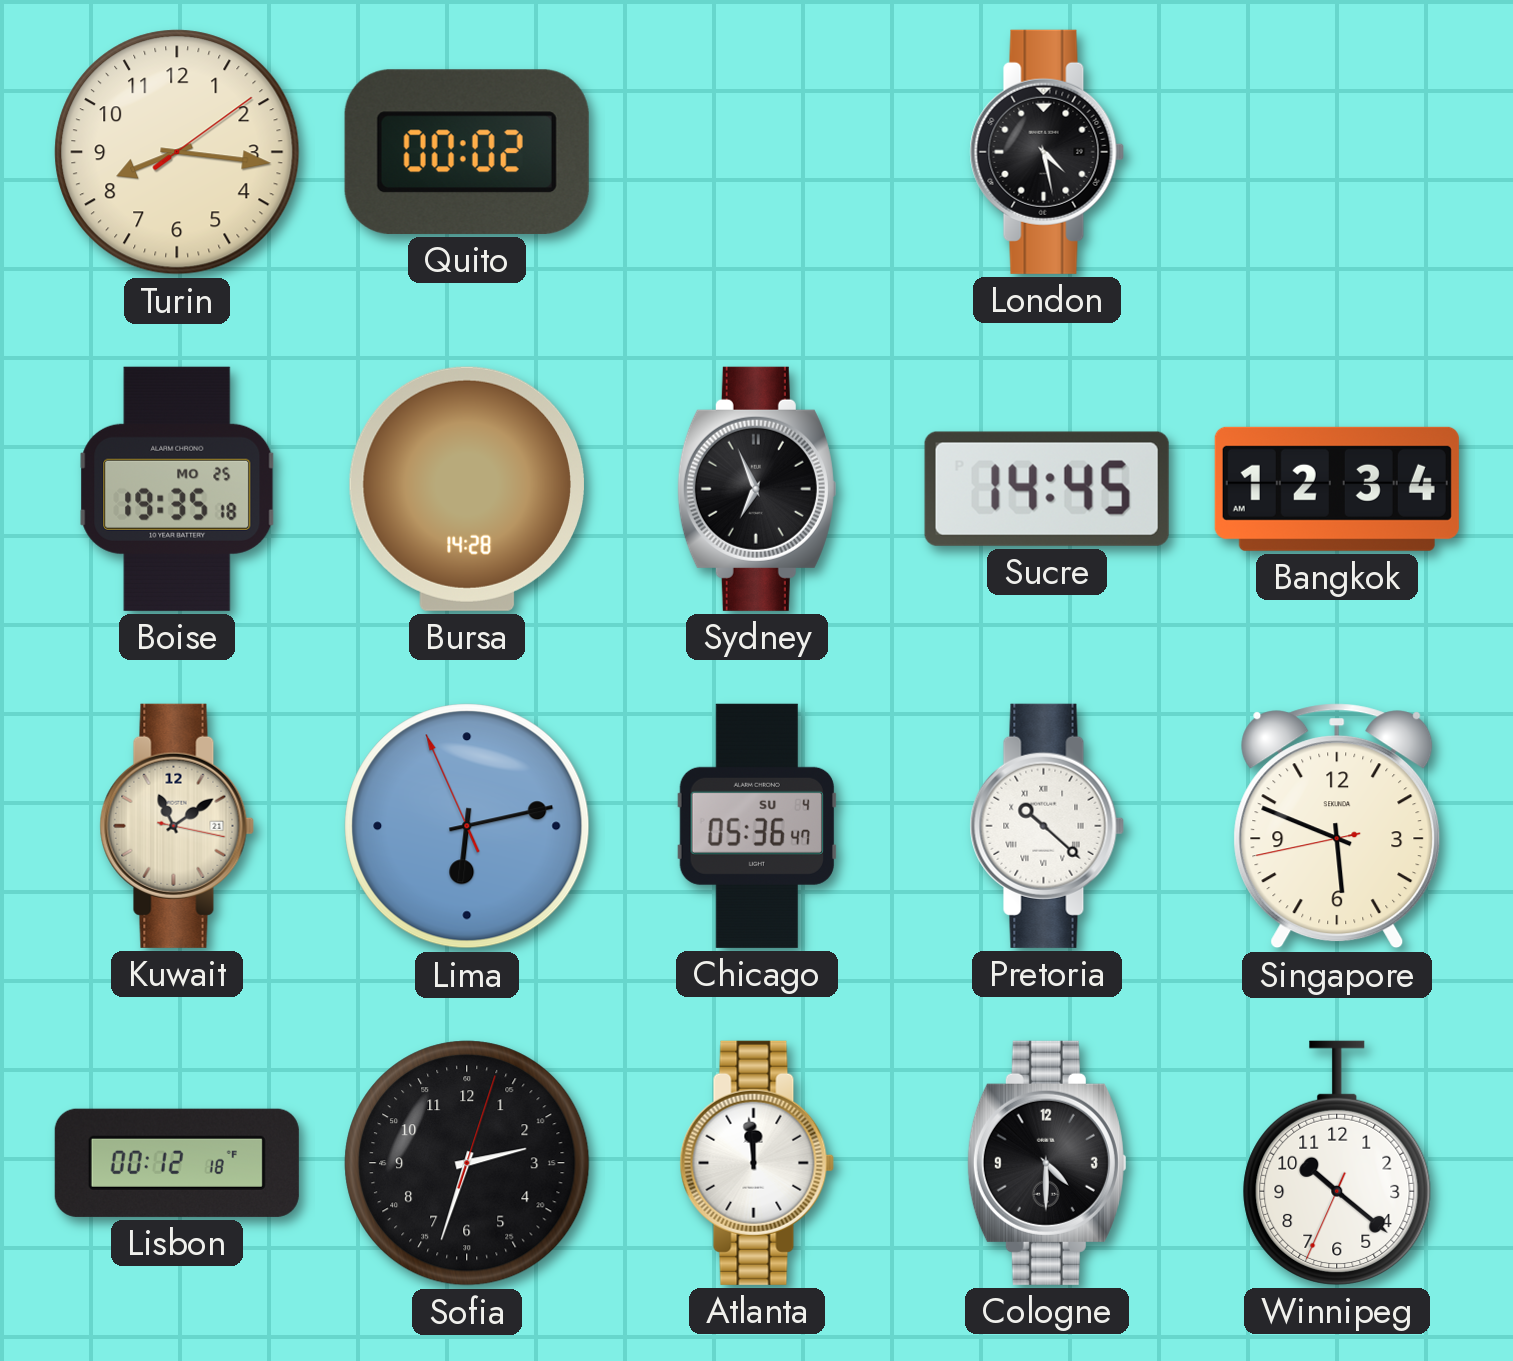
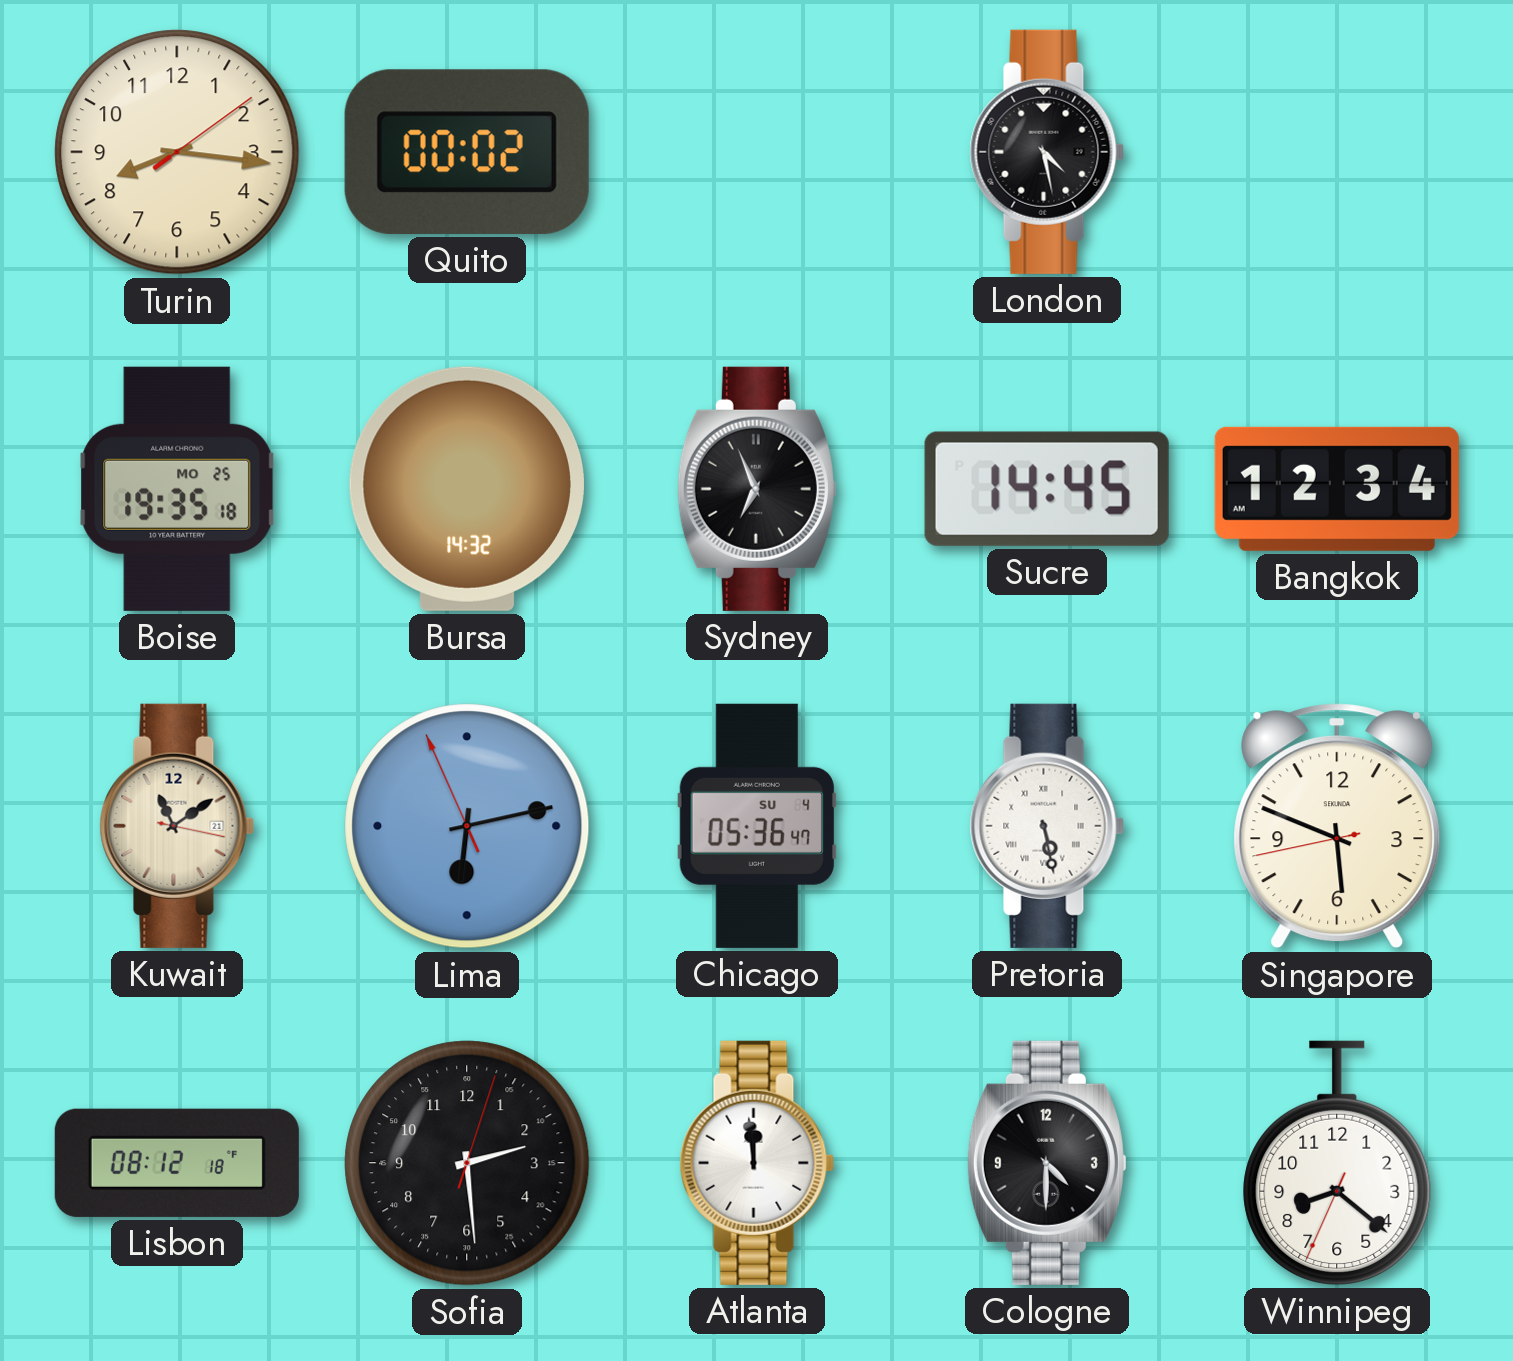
Bursa: 14:28 -> 14:32 (467, 489)
Pretoria: 10:22 -> 5:28 (1047, 826)
Lisbon: 00:12 -> 08:12 (177, 1163)
Sofia: 2:33 -> 2:29 (467, 1163)
Winnipeg: 10:21 -> 8:21 (1337, 1163)
